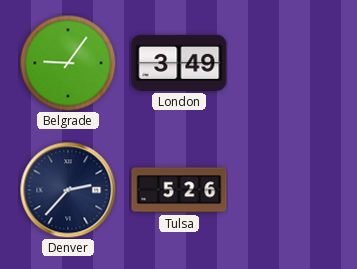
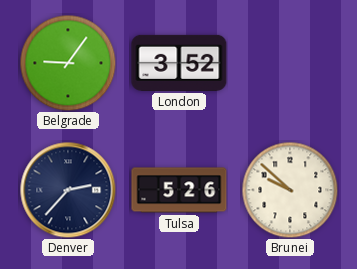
London: 3:49 -> 3:52 (179, 63)
Brunei: none -> 9:52 (290, 190)
